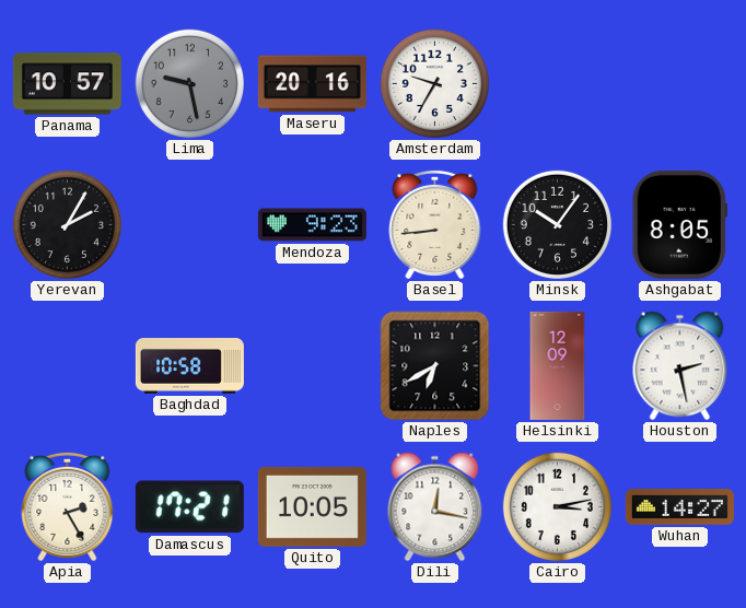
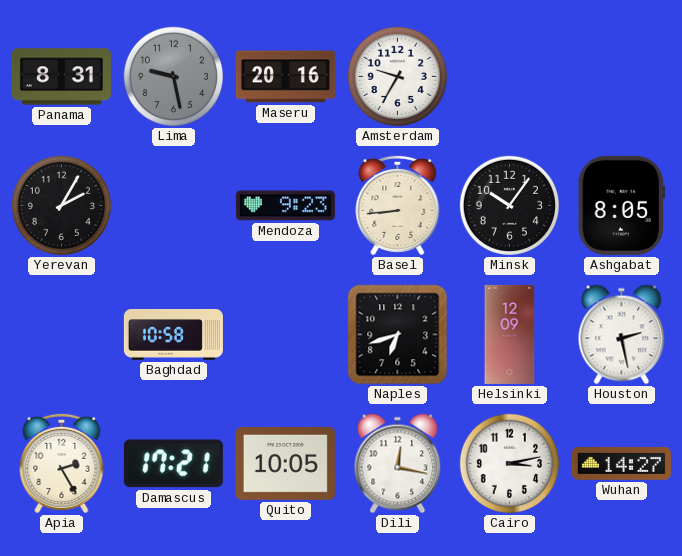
Panama: 10:57 -> 8:31 (61, 77)
Naples: 6:40 -> 6:42 (398, 335)
